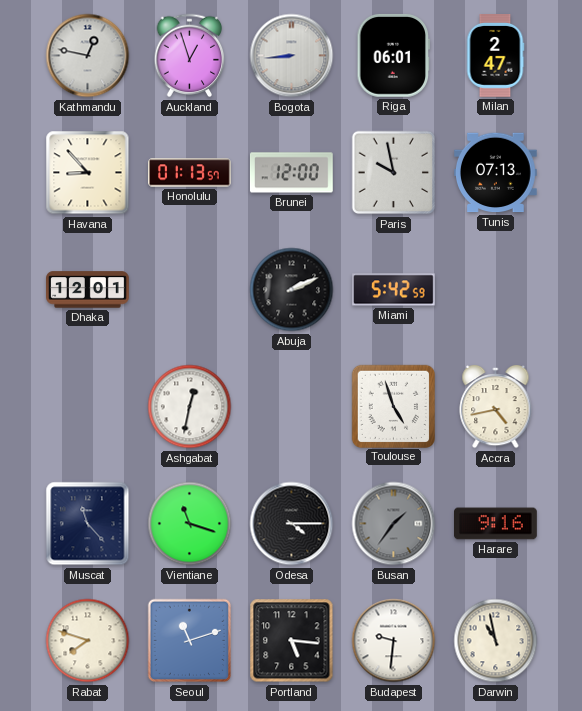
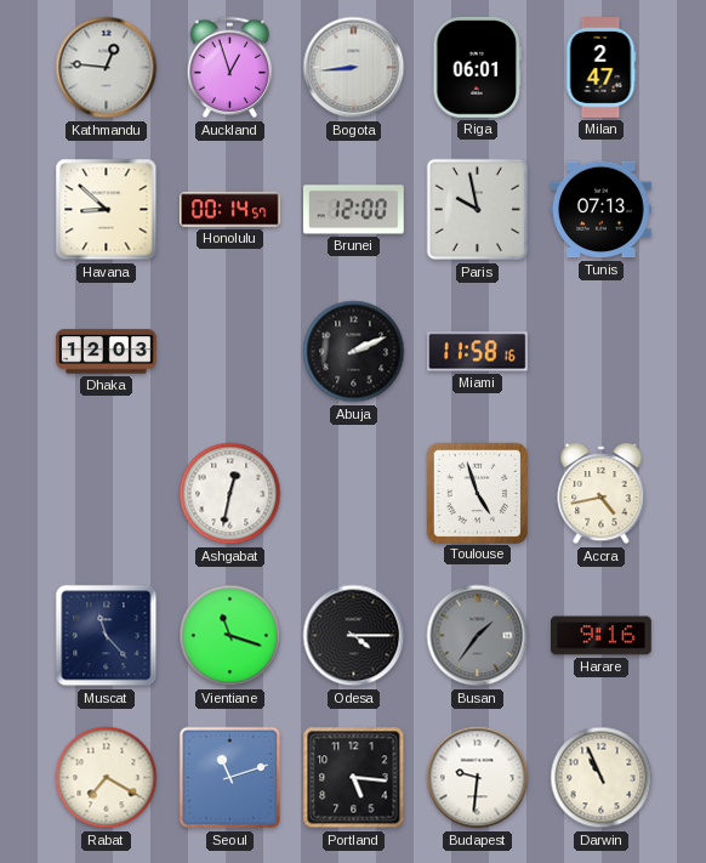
Kathmandu: 12:47 -> 12:46 (107, 68)
Havana: 8:53 -> 8:52 (107, 210)
Honolulu: 01:13 -> 00:14 (230, 210)
Dhaka: 12:01 -> 12:03 (107, 352)
Miami: 5:42 -> 11:58 (478, 352)
Rabat: 7:48 -> 7:20 (107, 778)
Darwin: 10:58 -> 10:56 (602, 778)
